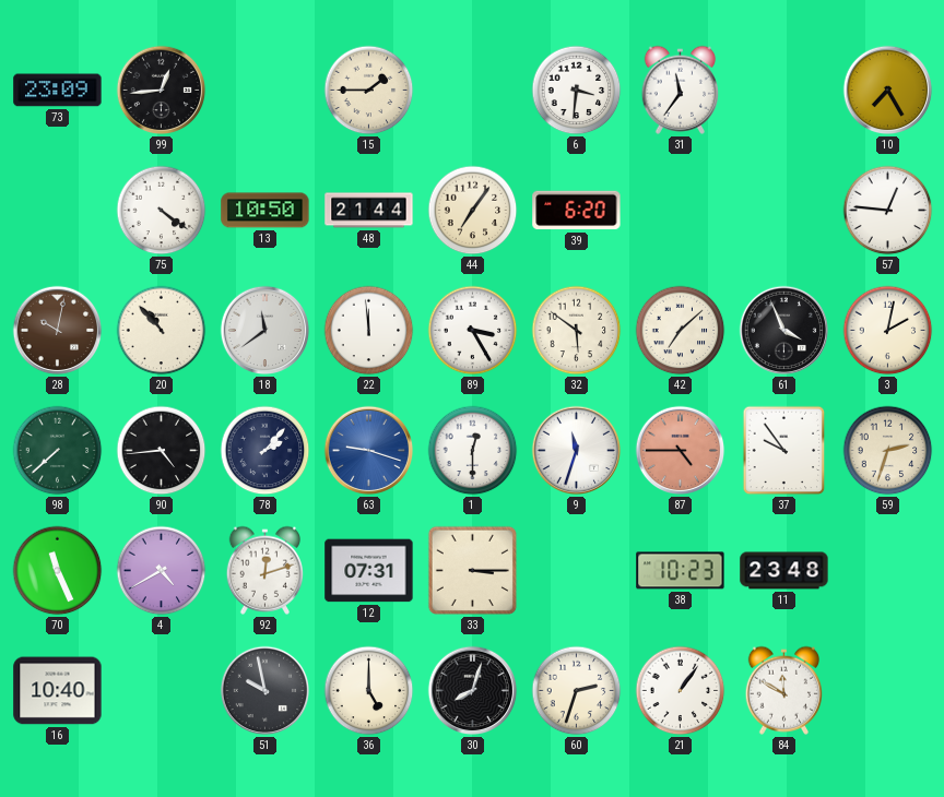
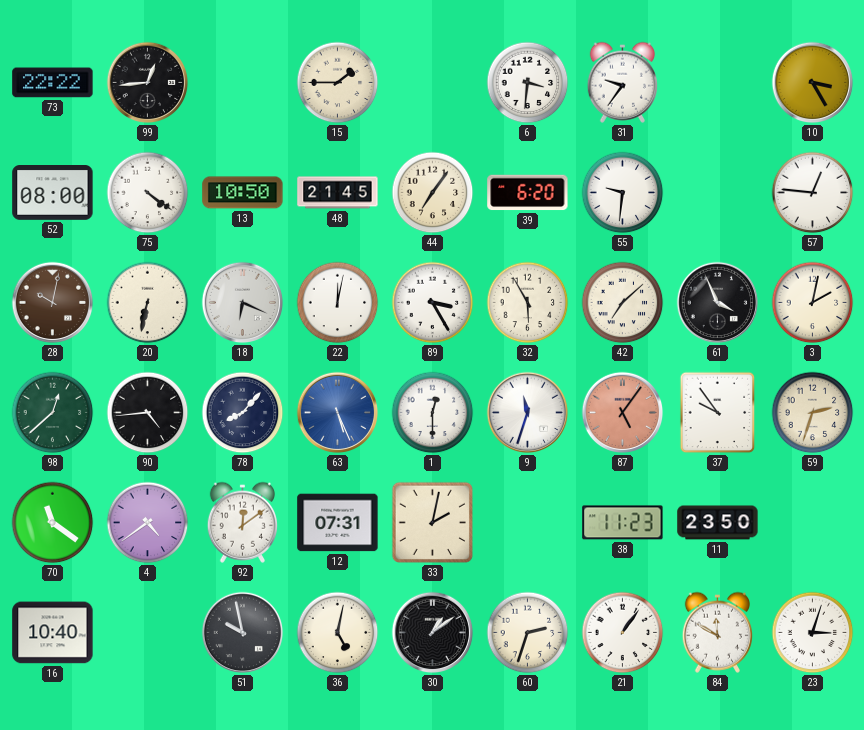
73: 23:09 -> 22:22 (53, 83)
31: 11:36 -> 9:36 (622, 82)
10: 7:25 -> 3:25 (813, 83)
52: none -> 08:00 (53, 193)
48: 21:44 -> 21:45 (338, 193)
55: none -> 9:31 (623, 193)
20: 10:53 -> 6:32 (148, 303)
18: 11:39 -> 6:19 (243, 303)
22: 11:59 -> 12:02 (338, 303)
32: 5:51 -> 5:55 (528, 303)
98: 7:38 -> 12:38 (53, 413)
78: 2:07 -> 8:07 (243, 413)
63: 9:18 -> 5:26 (338, 413)
87: 4:45 -> 5:06 (623, 413)
70: 11:26 -> 11:21 (53, 523)
4: 4:40 -> 4:39 (148, 523)
92: 12:12 -> 12:09 (242, 522)
33: 3:15 -> 2:02 (432, 522)
38: 10:23 -> 11:23 (623, 523)
11: 23:48 -> 23:50 (718, 523)
36: 5:00 -> 5:02 (338, 633)
30: 8:03 -> 1:09 (433, 633)
23: none -> 3:03 (813, 633)
